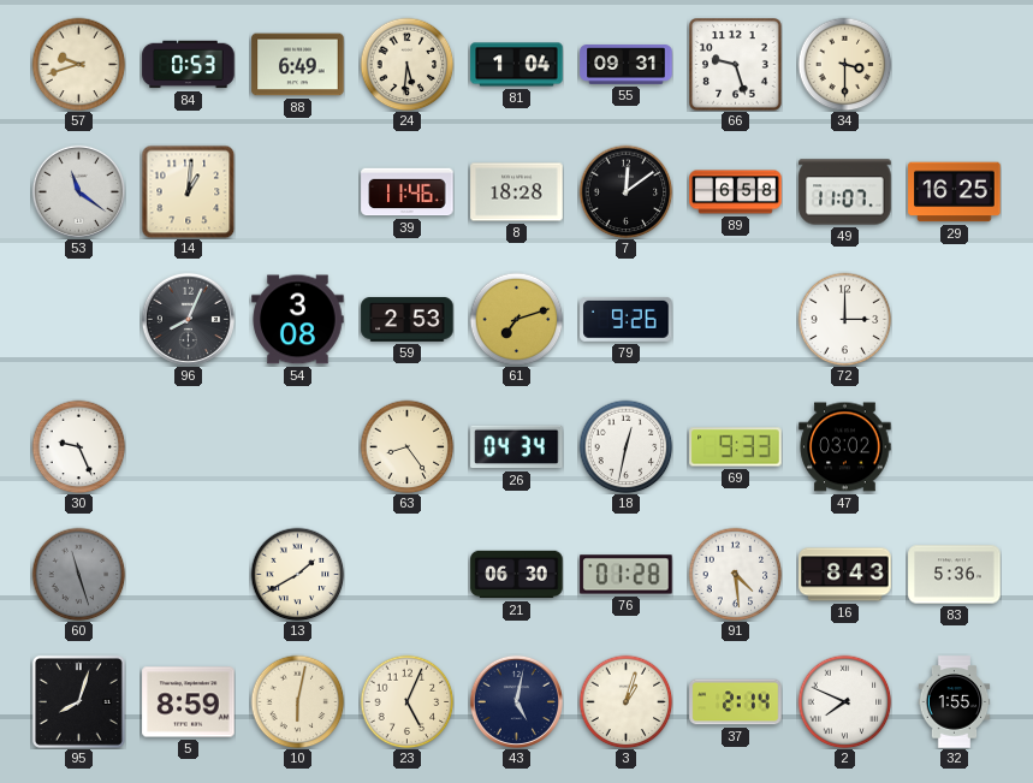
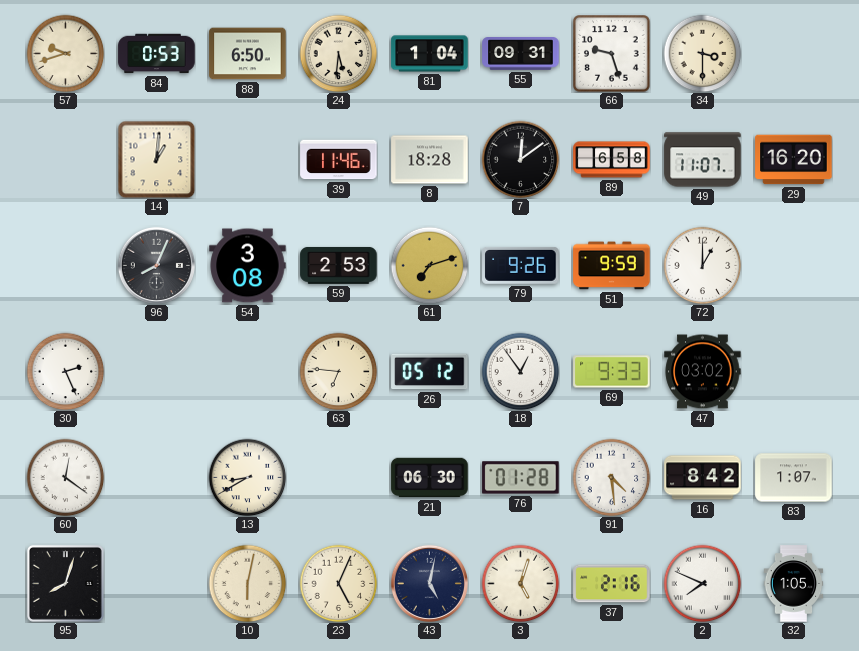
88: 6:49 -> 6:50 (248, 54)
53: 11:21 -> none (78, 191)
29: 16:25 -> 16:20 (794, 160)
51: none -> 9:59 (612, 266)
72: 3:00 -> 1:00 (702, 265)
30: 9:26 -> 2:26 (65, 371)
63: 8:24 -> 6:46 (338, 371)
26: 04:34 -> 05:12 (430, 372)
18: 12:32 -> 12:54 (520, 371)
60: 11:27 -> 12:21 (65, 477)
60 dial: grey -> white (65, 477)
13: 1:40 -> 8:40 (247, 477)
16: 8:43 -> 8:42 (703, 478)
83: 5:36 -> 1:07 (794, 478)
5: 8:59 -> none (189, 702)
3: 1:03 -> 5:03 (520, 583)
37: 2:14 -> 2:16 (612, 584)
32: 1:55 -> 1:05 (794, 584)
